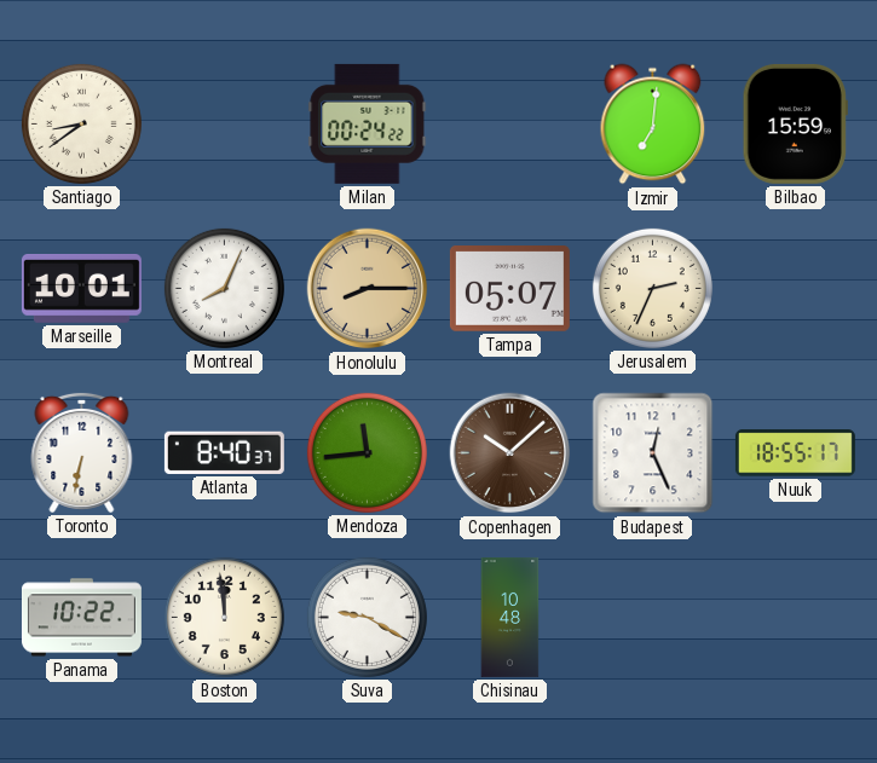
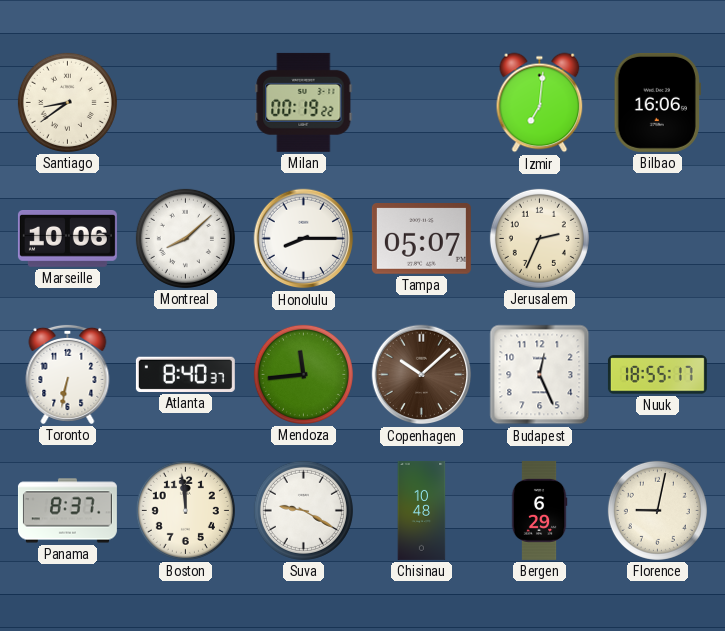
Milan: 00:24 -> 00:19 (304, 102)
Bilbao: 15:59 -> 16:06 (657, 102)
Marseille: 10:01 -> 10:06 (67, 239)
Montreal: 8:04 -> 8:08 (185, 238)
Honolulu dial: champagne -> white (304, 239)
Panama: 10:22 -> 8:37 (67, 511)
Bergen: none -> 6:29 (539, 510)
Florence: none -> 9:02 (657, 510)
